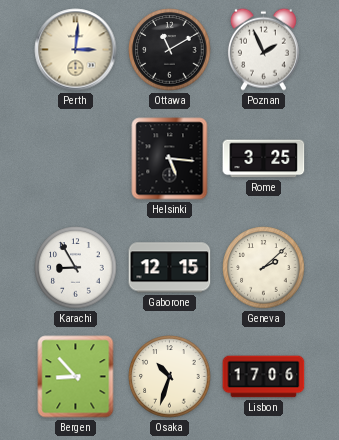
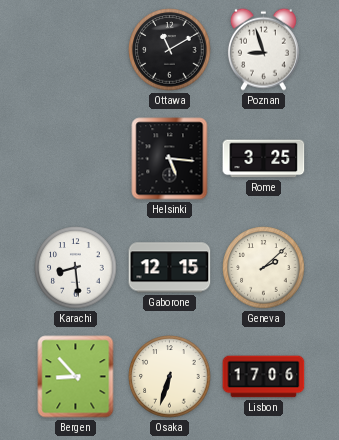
Perth: 3:01 -> none (76, 50)
Poznan: 1:56 -> 8:57 (263, 49)
Karachi: 8:55 -> 8:29 (76, 268)
Osaka: 10:33 -> 6:33 (170, 377)
